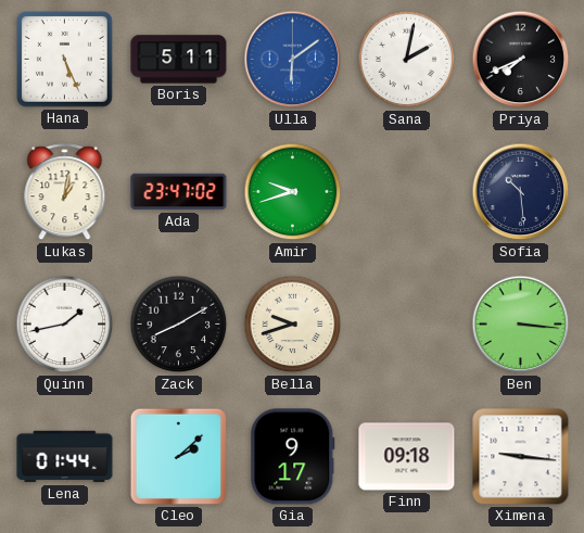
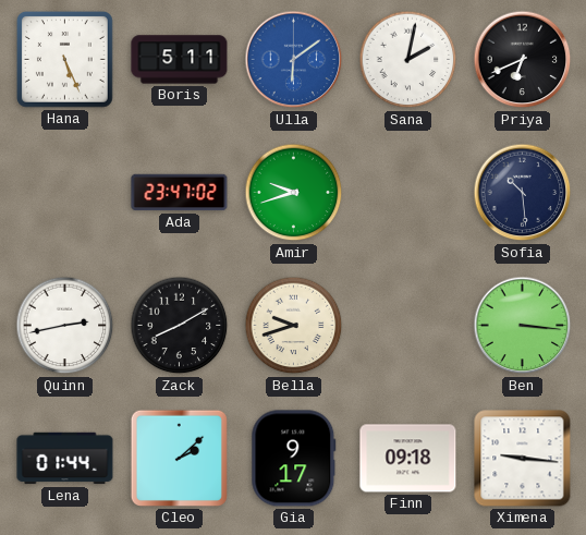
Priya: 7:41 -> 6:41 (523, 60)
Lukas: 1:02 -> none (65, 192)
Quinn: 1:43 -> 2:43 (65, 326)
